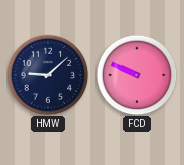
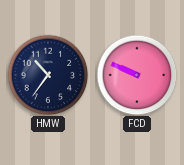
HMW: 9:08 -> 10:36 (48, 75)
